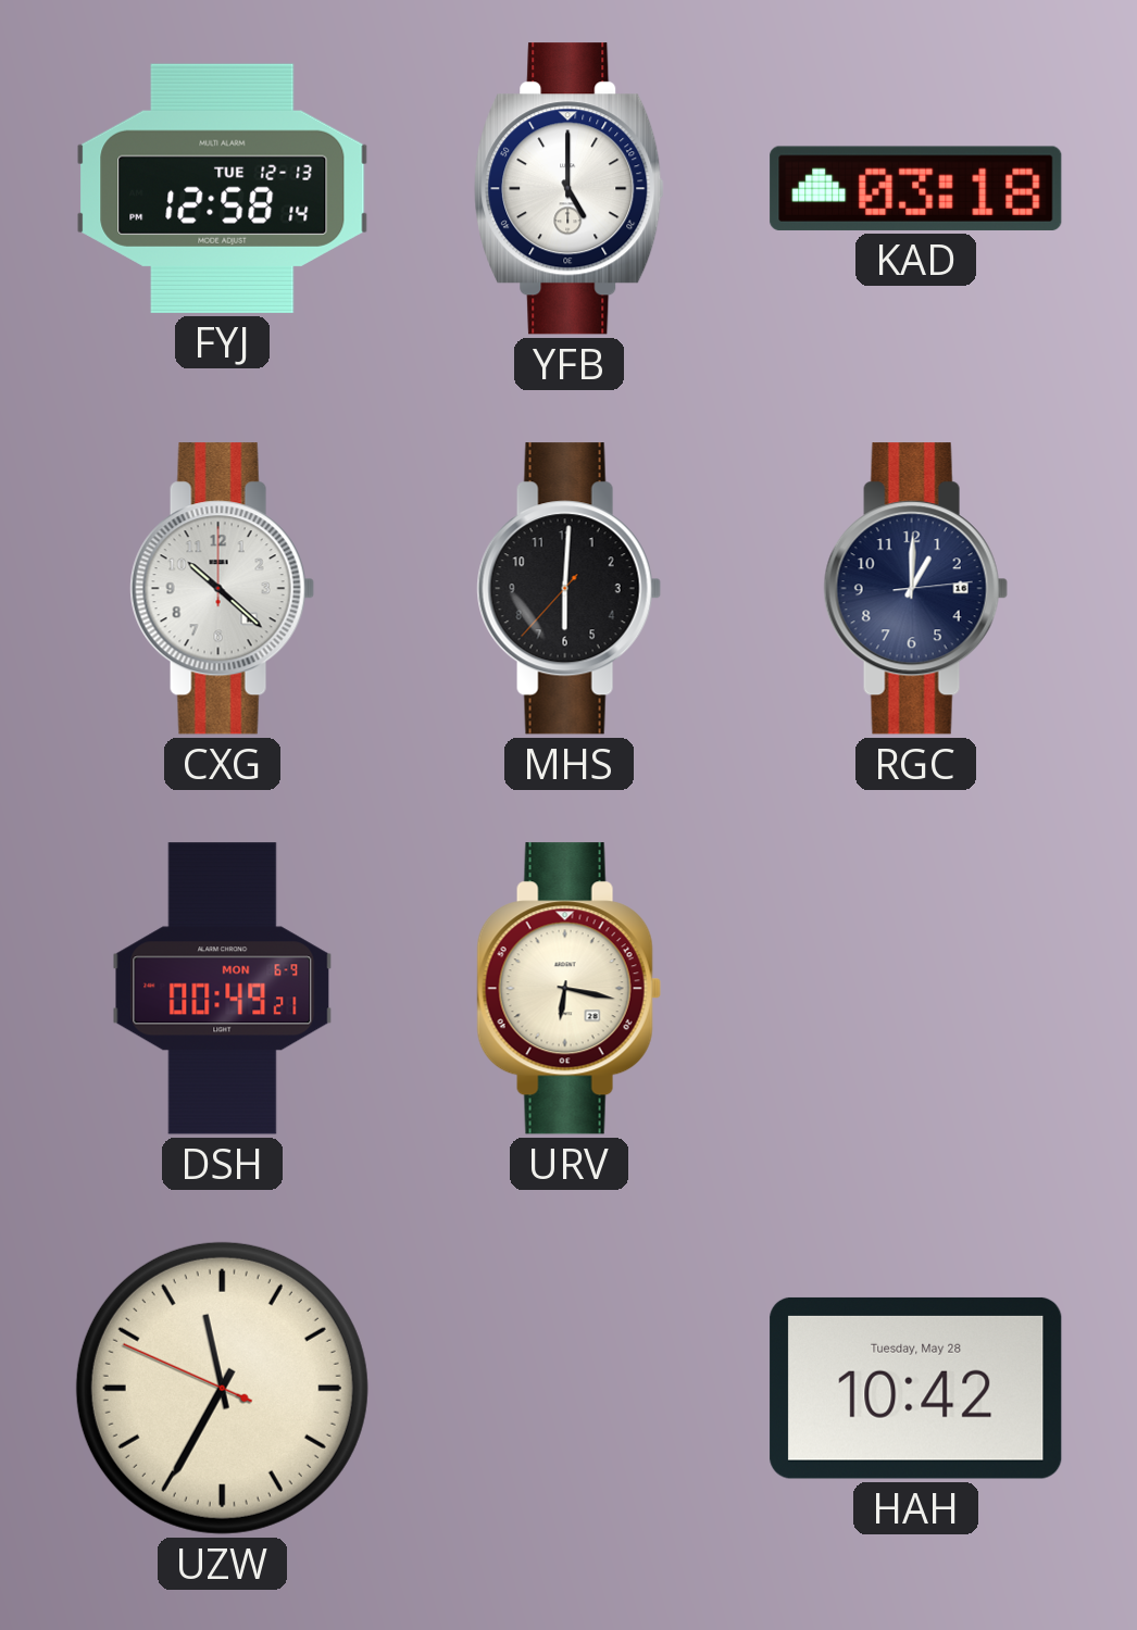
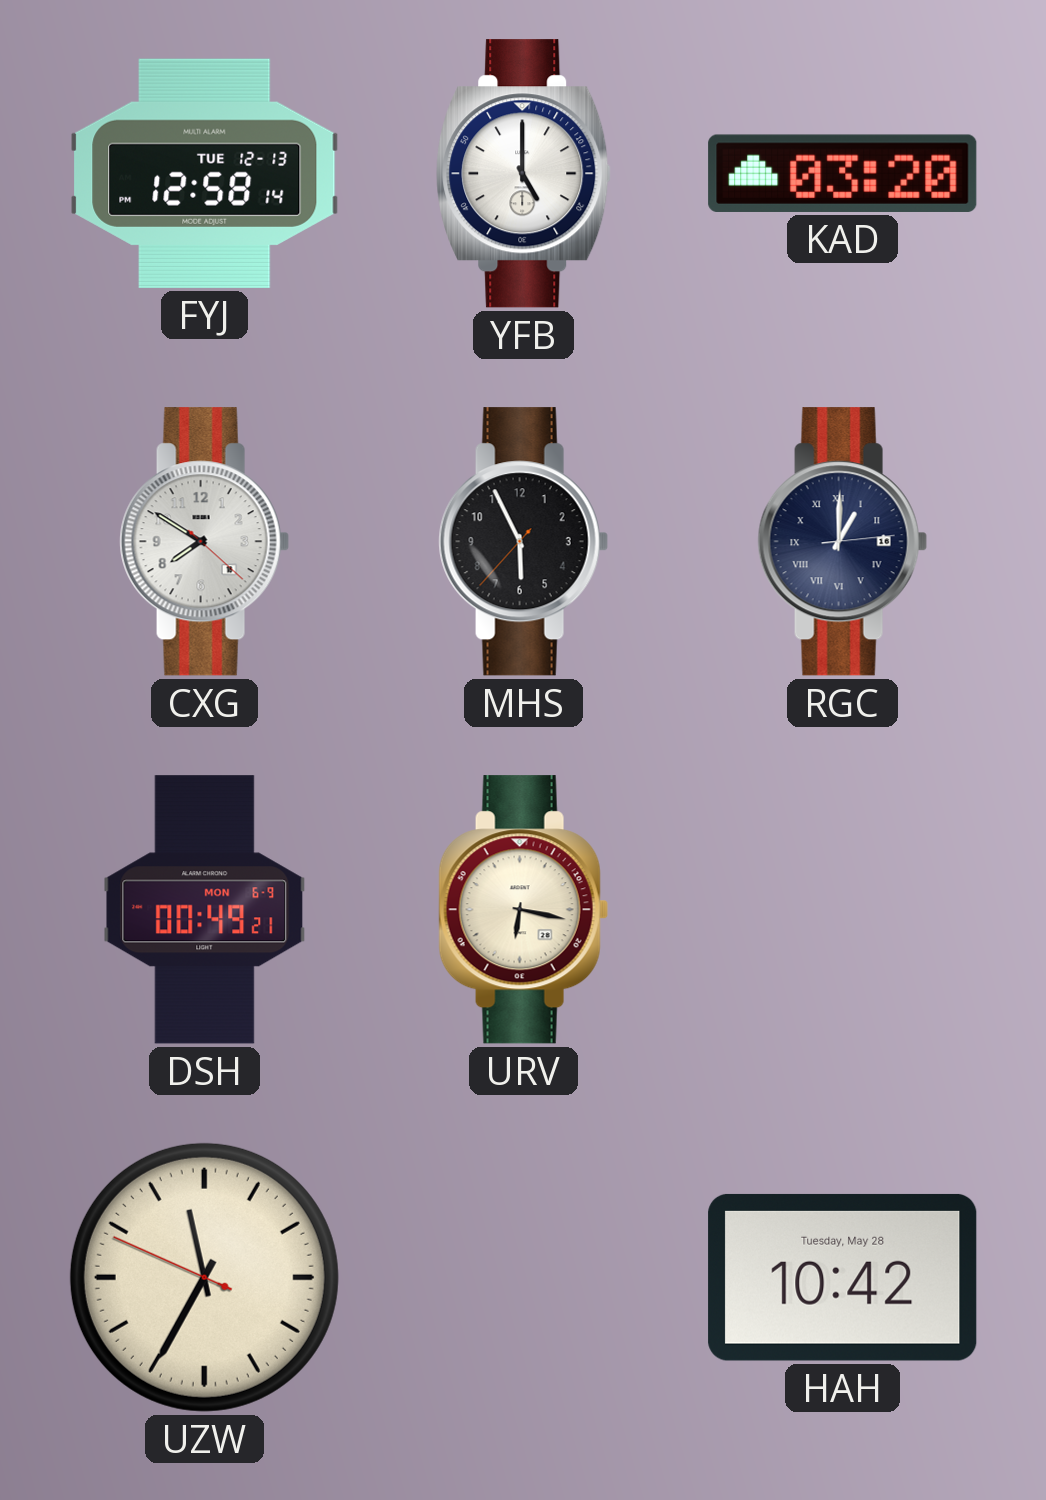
KAD: 03:18 -> 03:20 (843, 173)
CXG: 10:22 -> 7:50 (204, 542)
MHS: 6:00 -> 5:55 (523, 542)
RGC numerals: Arabic -> Roman (842, 542)
